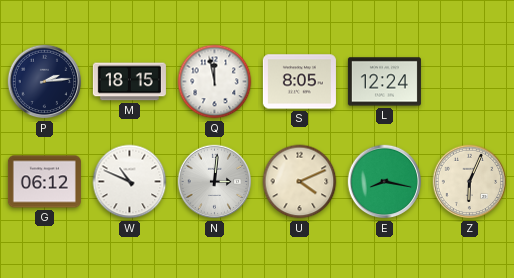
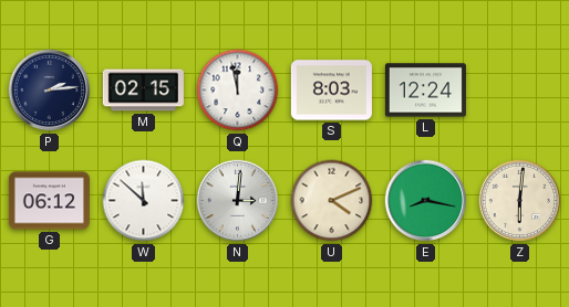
M: 18:15 -> 02:15 (143, 91)
S: 8:05 -> 8:03 (331, 91)
W: 10:49 -> 11:52 (144, 201)
Z: 6:04 -> 6:01 (520, 201)
